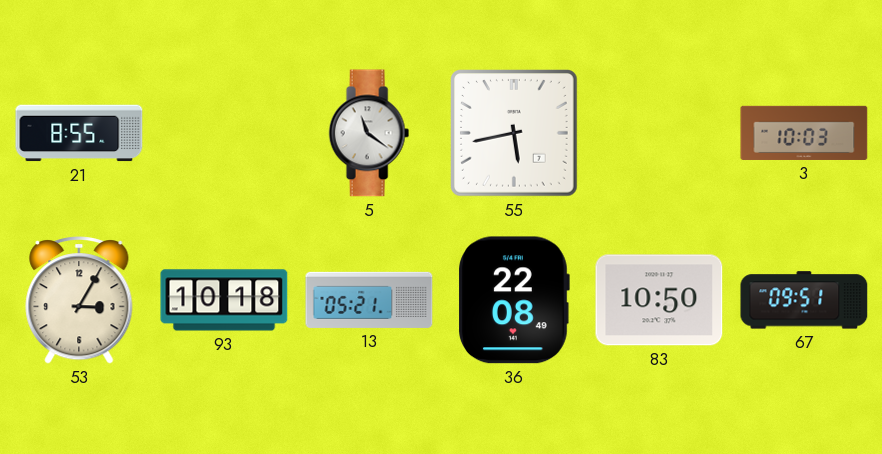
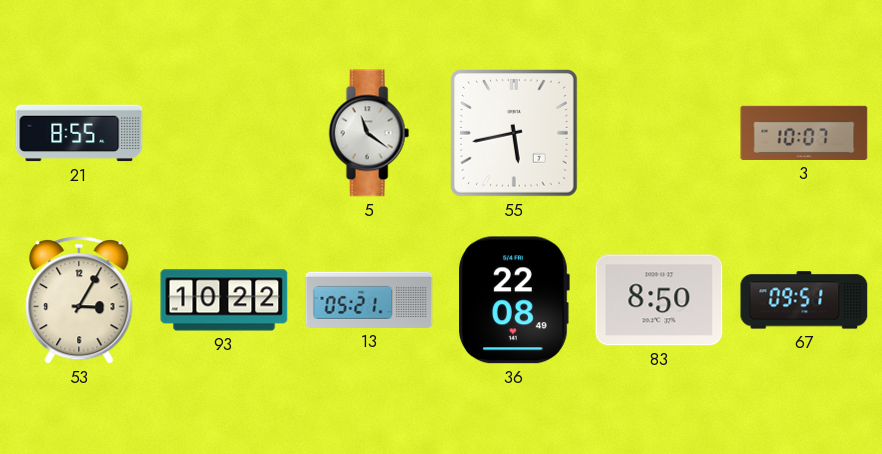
3: 10:03 -> 10:07 (804, 133)
93: 10:18 -> 10:22 (224, 300)
83: 10:50 -> 8:50 (659, 300)
